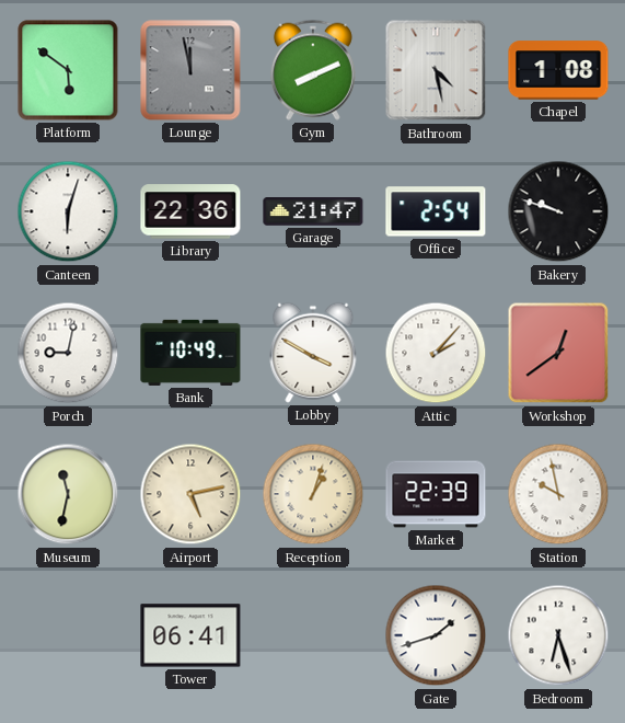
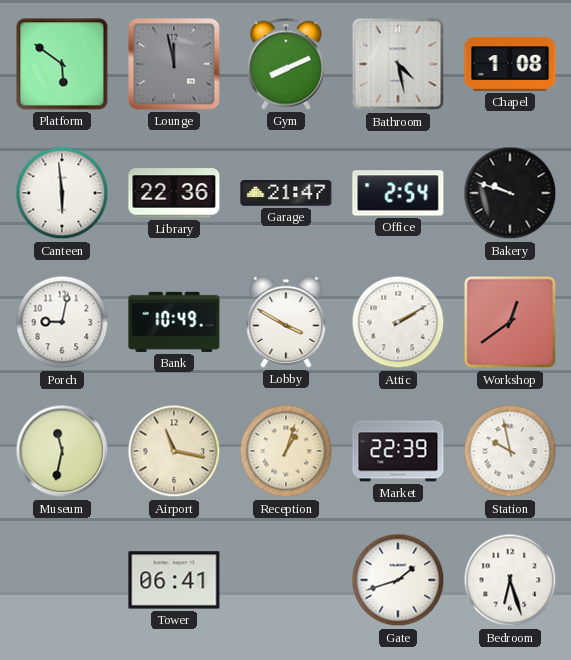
Canteen: 6:03 -> 5:59 (62, 193)
Attic: 2:07 -> 2:10 (398, 322)
Airport: 5:13 -> 11:17 (174, 451)
